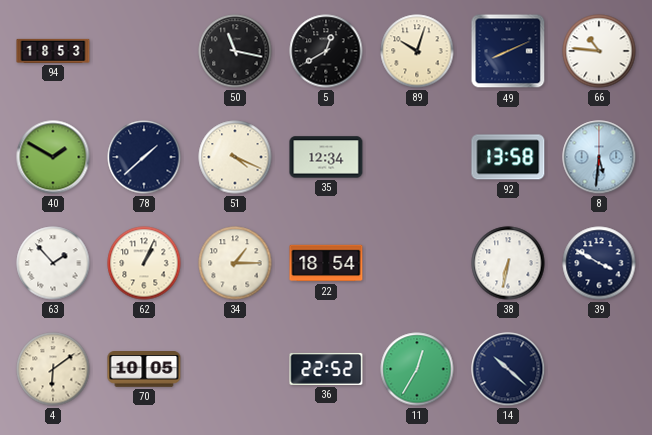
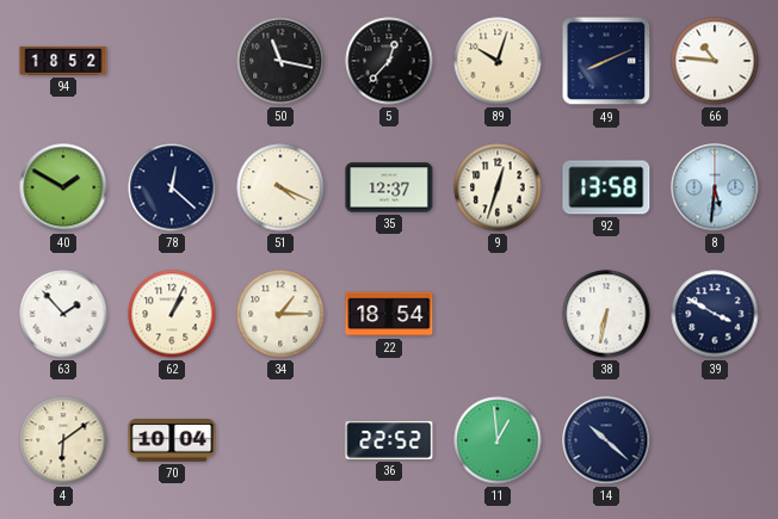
94: 18:53 -> 18:52 (63, 61)
5: 12:40 -> 12:37 (389, 61)
78: 1:38 -> 12:22 (172, 187)
35: 12:34 -> 12:37 (389, 187)
9: none -> 12:33 (498, 187)
70: 10:05 -> 10:04 (172, 441)
11: 12:35 -> 12:59 (498, 440)
